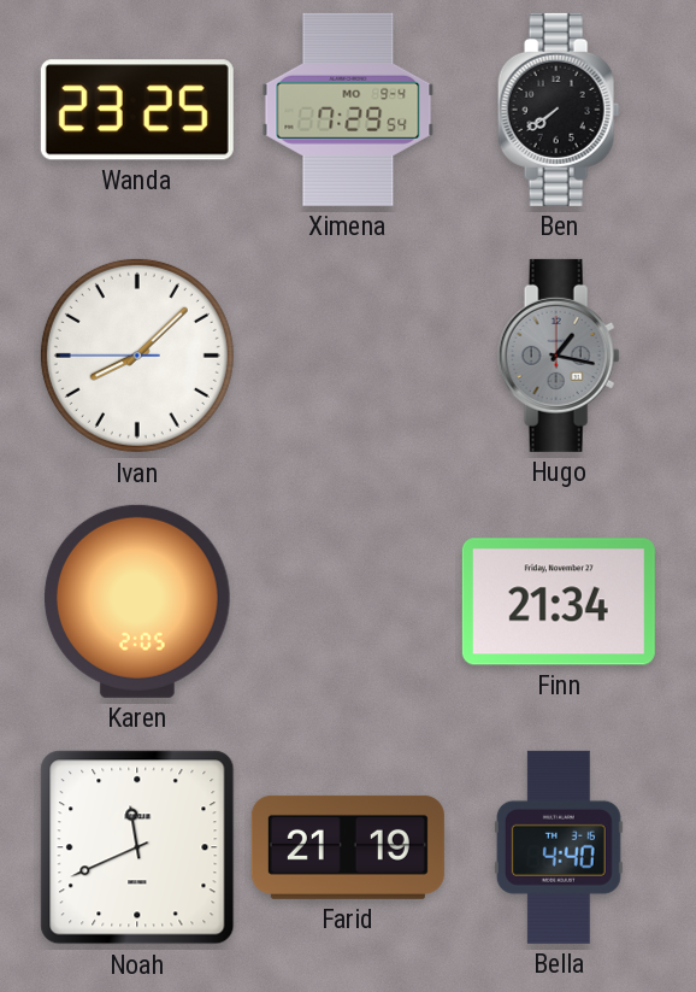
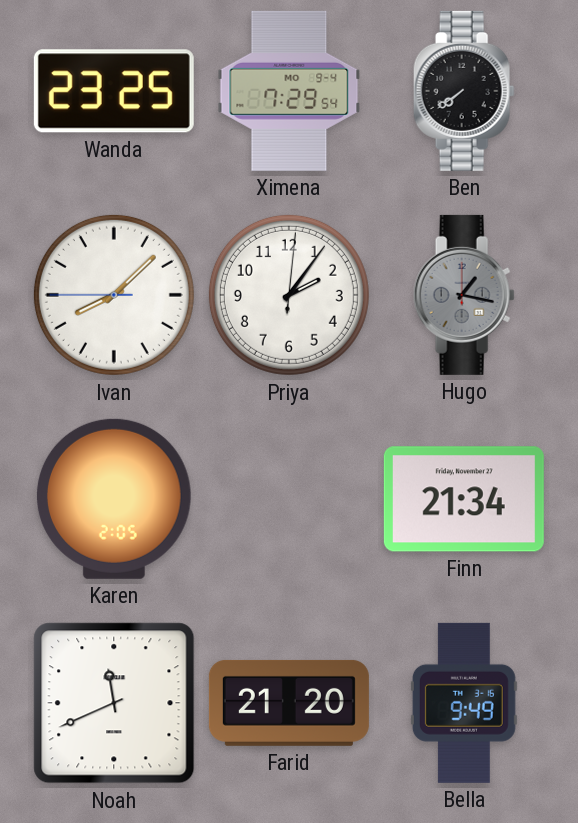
Priya: none -> 2:06 (289, 295)
Farid: 21:19 -> 21:20 (289, 703)
Bella: 4:40 -> 9:49 (464, 703)
